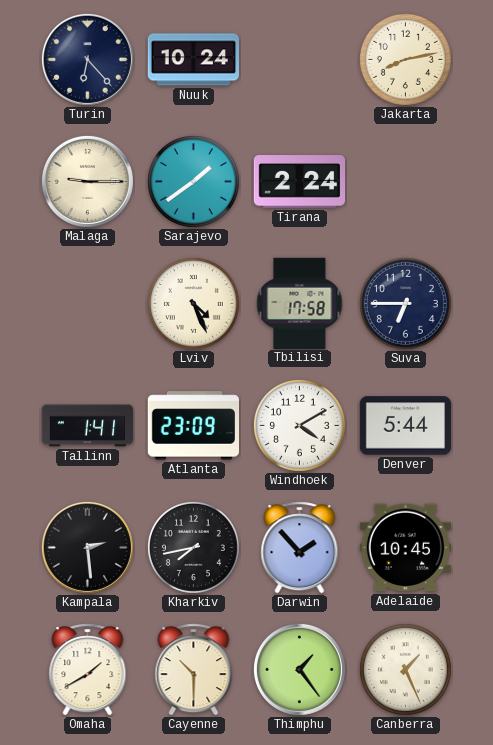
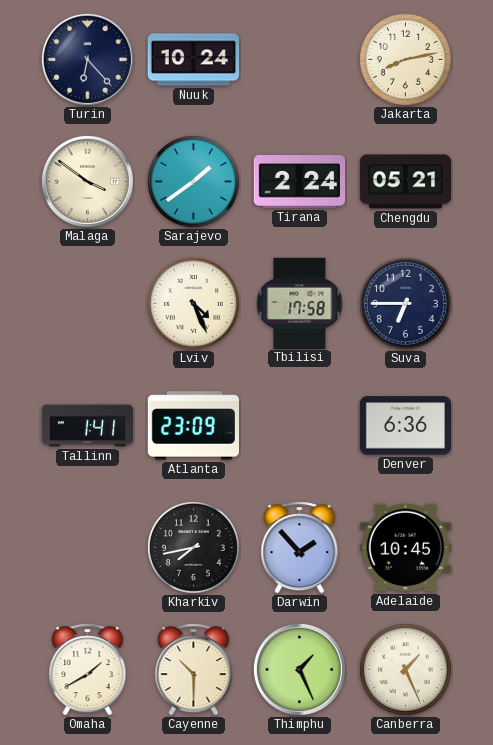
Malaga: 9:15 -> 3:51 (87, 181)
Chengdu: none -> 05:21 (406, 182)
Windhoek: 4:10 -> none (299, 425)
Denver: 5:44 -> 6:36 (406, 426)
Kampala: 2:29 -> none (87, 547)
Thimphu: 1:24 -> 1:26 (299, 669)
